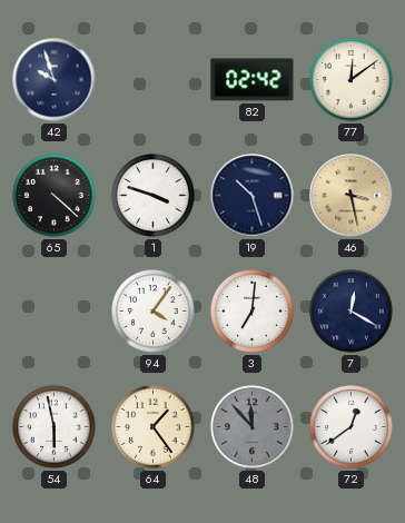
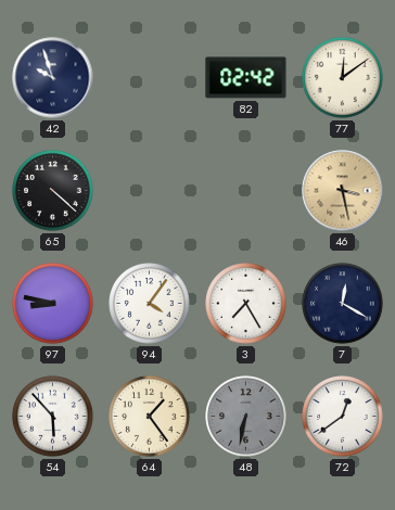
1: 3:48 -> none (154, 196)
19: 10:27 -> none (253, 196)
97: none -> 8:47 (53, 304)
3: 7:01 -> 7:25 (246, 304)
54: 5:58 -> 5:53 (53, 417)
48: 11:53 -> 6:32 (246, 417)
